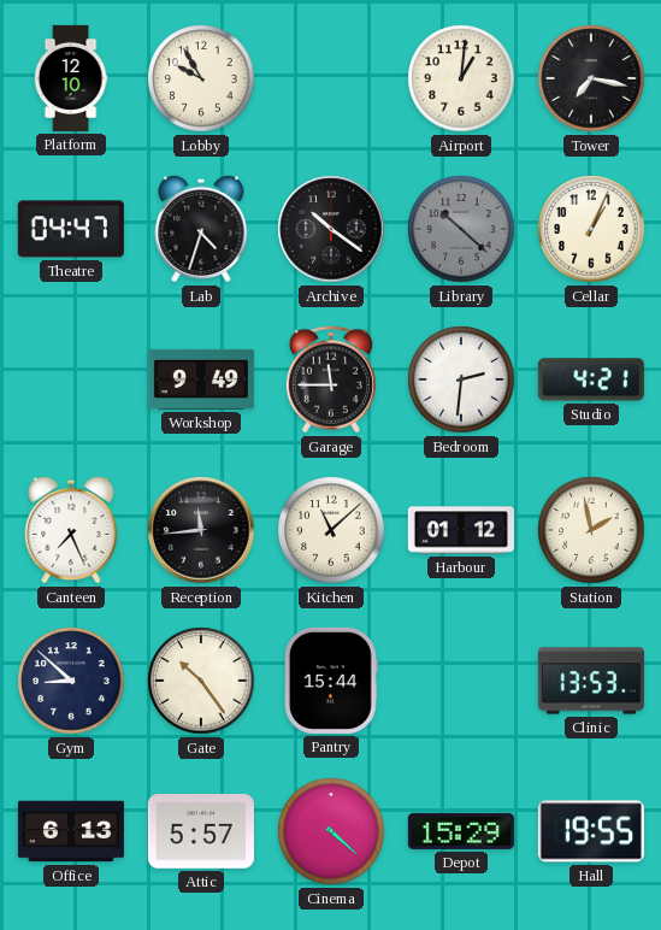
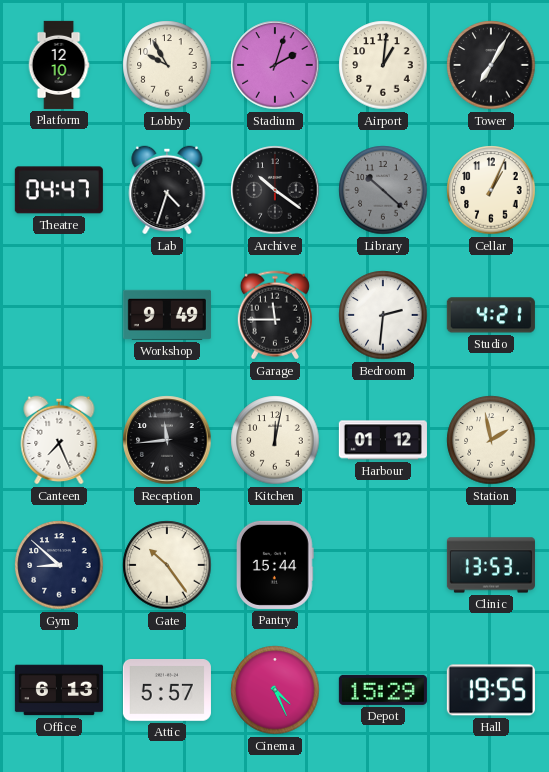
Stadium: none -> 2:03 (275, 65)
Tower: 7:17 -> 7:05 (491, 65)
Kitchen: 11:08 -> 12:02 (275, 440)
Cinema: 4:22 -> 4:26 (275, 690)
